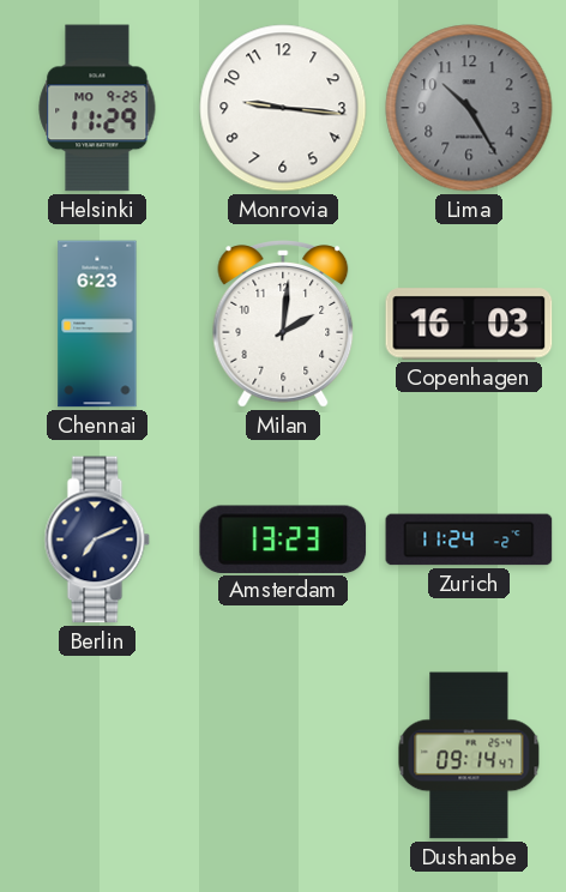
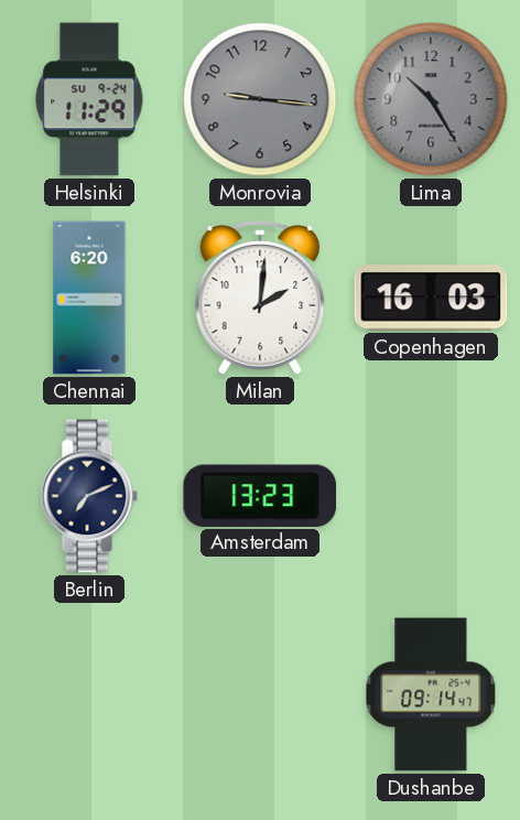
Helsinki date: MO 9-25 -> SU 9-24 (89, 99)
Monrovia dial: white -> grey (260, 99)
Chennai: 6:23 -> 6:20 (89, 298)
Zurich: 11:24 -> none (469, 540)
